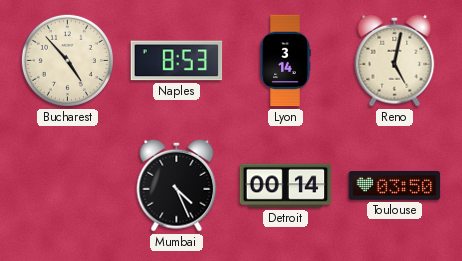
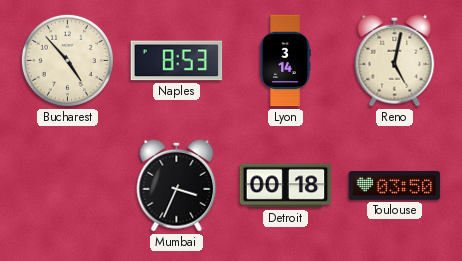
Mumbai: 4:26 -> 3:34 (177, 185)
Detroit: 00:14 -> 00:18 (286, 186)
